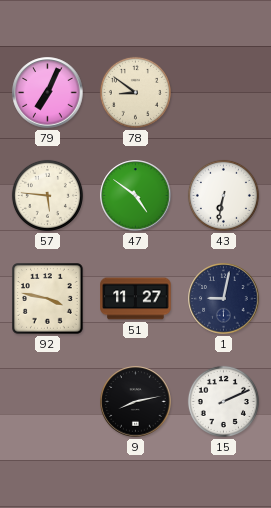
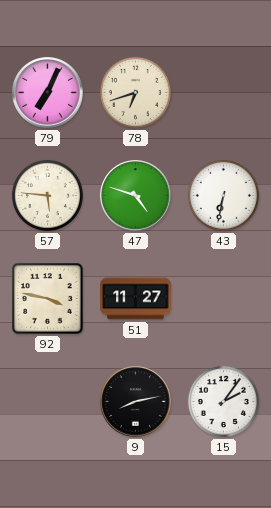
78: 8:51 -> 6:42 (135, 92)
47: 4:51 -> 4:48 (136, 196)
1: 9:02 -> none (224, 299)
15: 2:11 -> 2:06 (223, 401)
